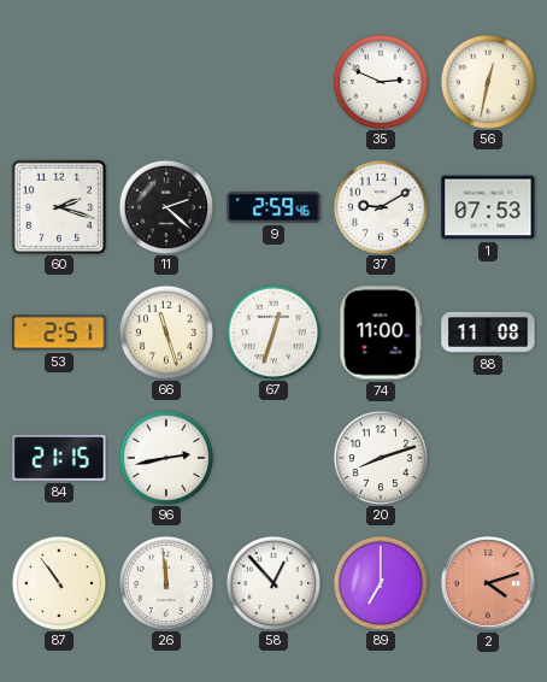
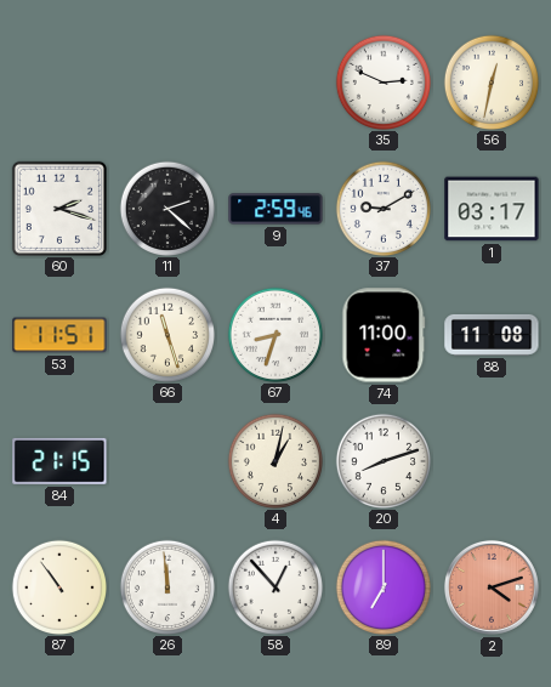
1: 07:53 -> 03:17 (492, 209)
53: 2:51 -> 11:51 (59, 335)
67: 12:33 -> 8:33 (274, 334)
96: 2:43 -> none (165, 457)
4: none -> 1:02 (274, 460)
